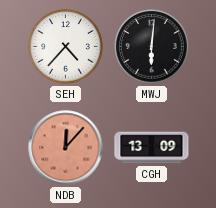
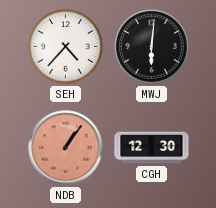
NDB: 12:07 -> 1:06 (66, 148)
CGH: 13:09 -> 12:30 (152, 148)
